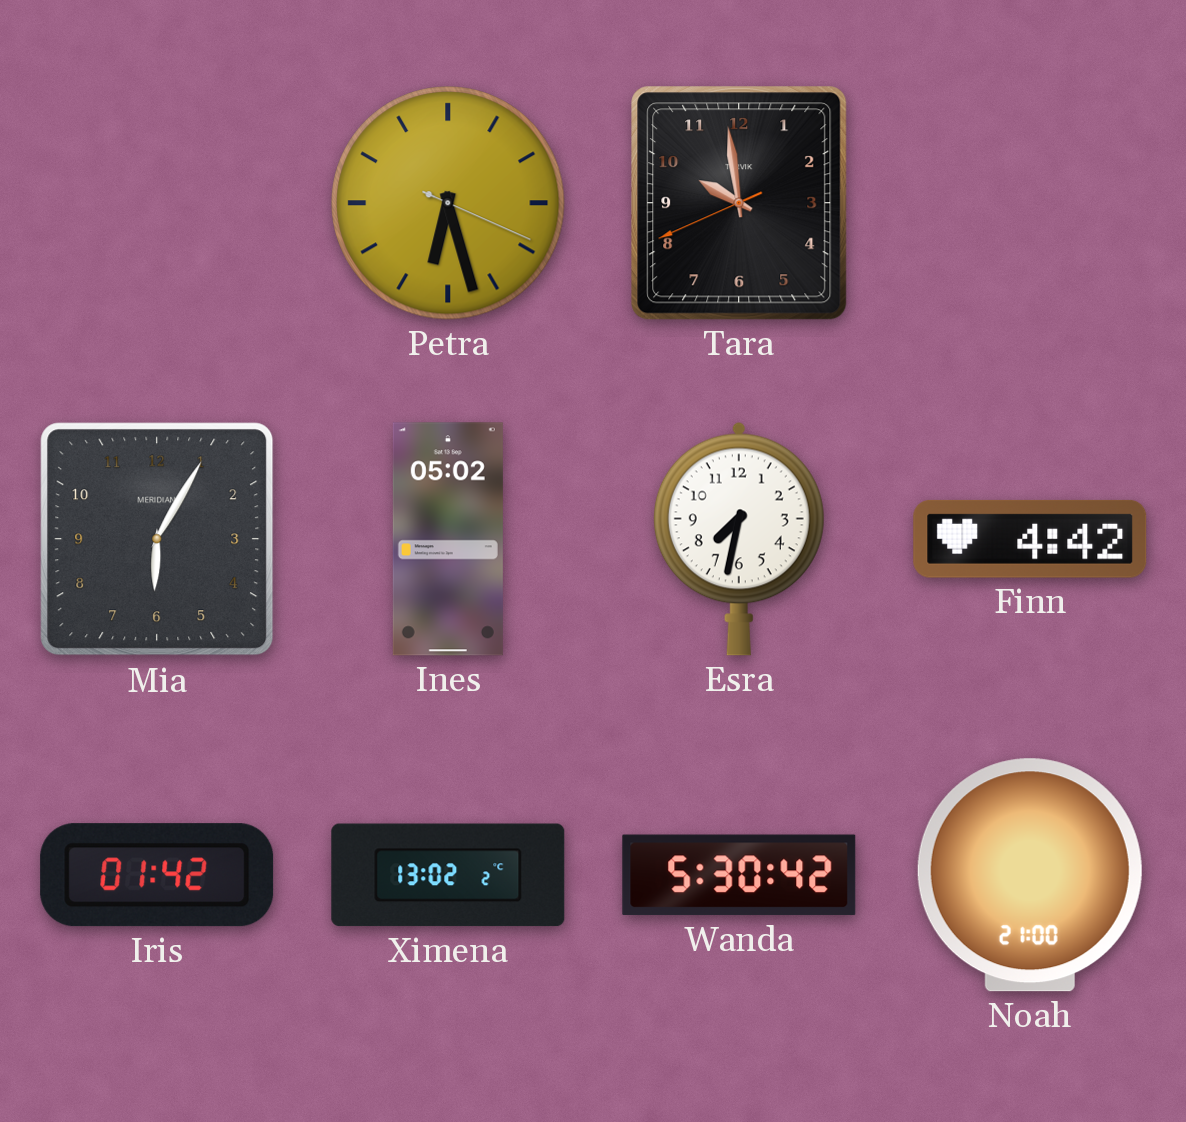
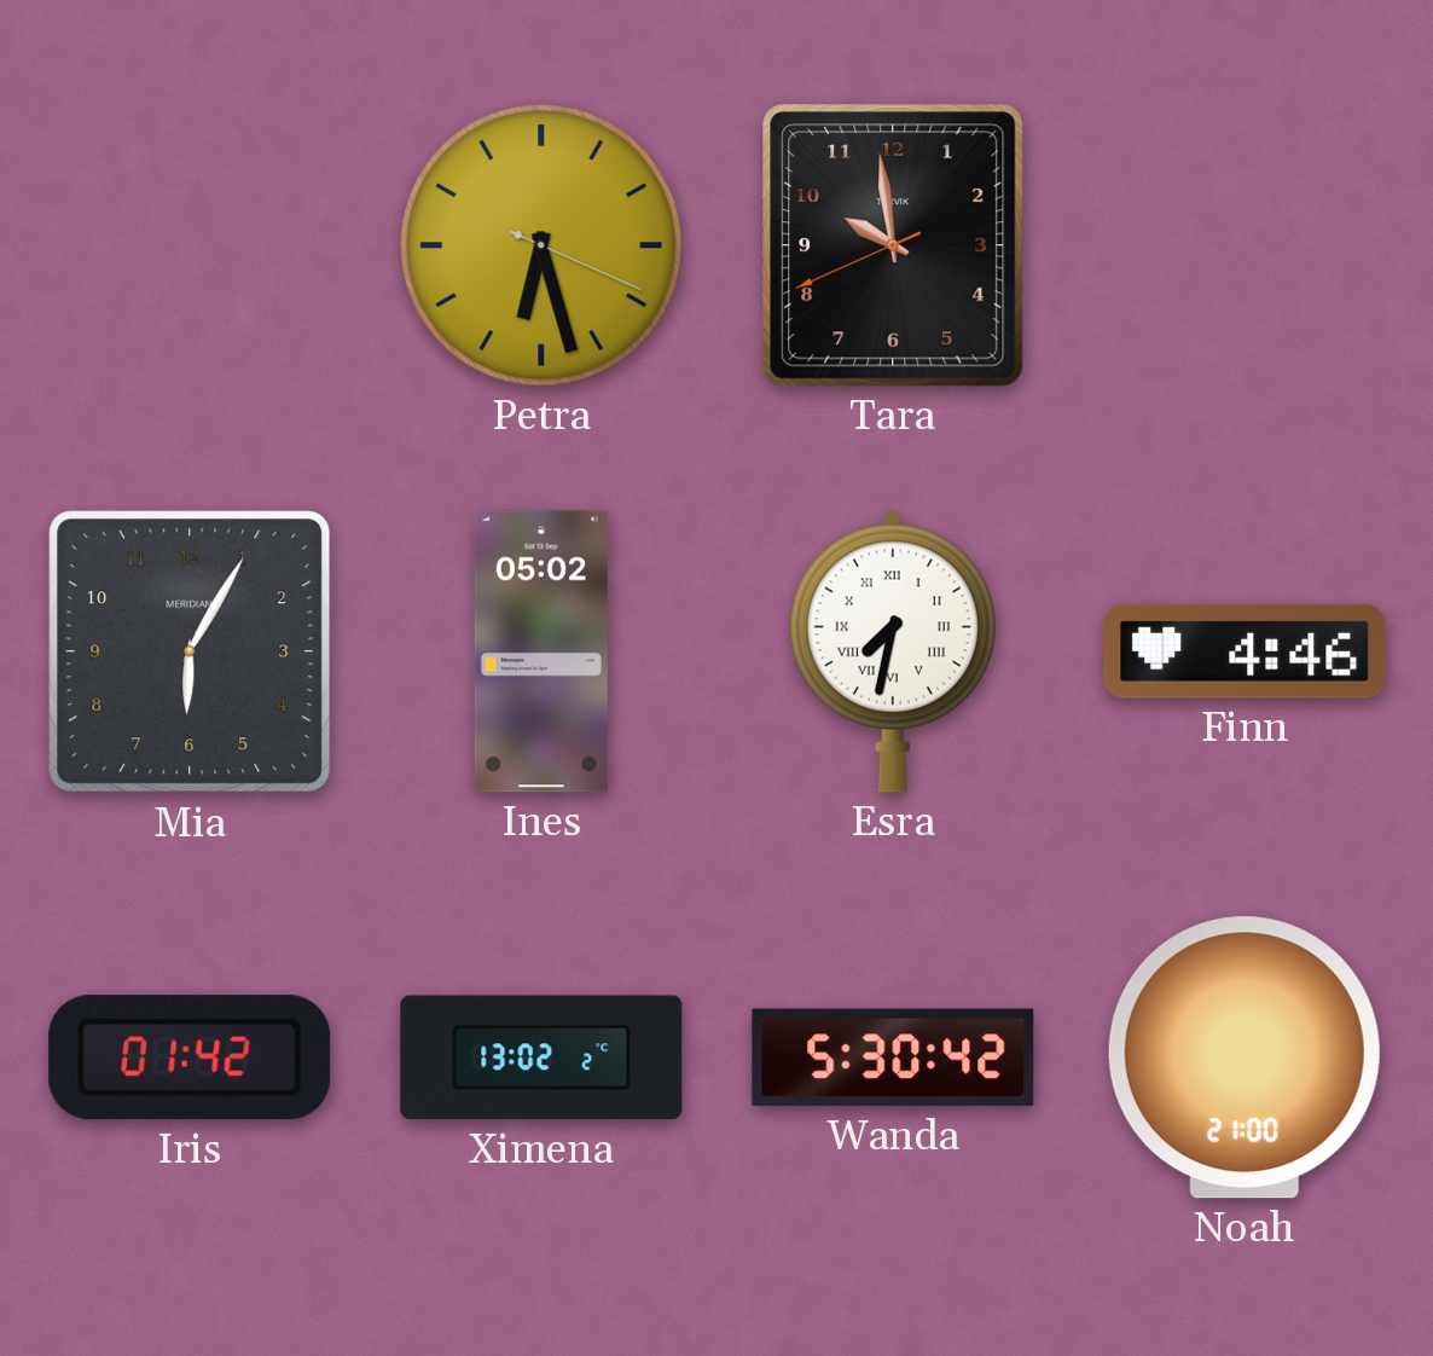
Esra numerals: Arabic -> Roman (893, 651)
Finn: 4:42 -> 4:46 (1245, 651)
